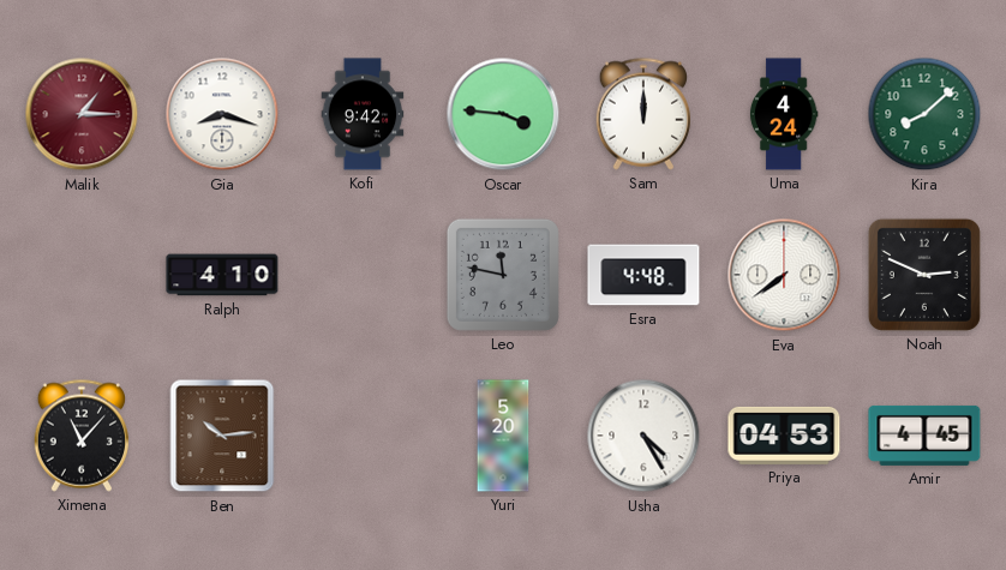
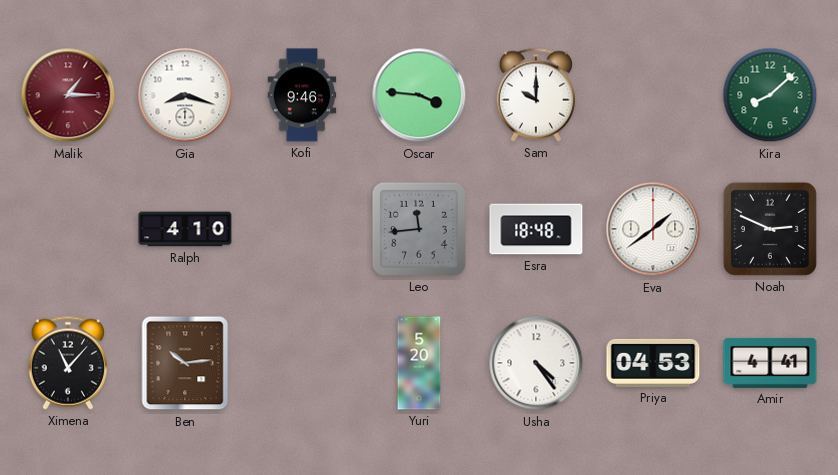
Kofi: 9:42 -> 9:46 (302, 95)
Sam: 12:00 -> 10:00 (536, 95)
Uma: 4:24 -> none (784, 114)
Leo: 11:47 -> 11:44 (419, 229)
Esra: 4:48 -> 18:48 (536, 229)
Eva: 7:39 -> 1:39 (653, 229)
Usha: 4:25 -> 4:24 (536, 363)
Amir: 4:45 -> 4:41 (770, 363)
